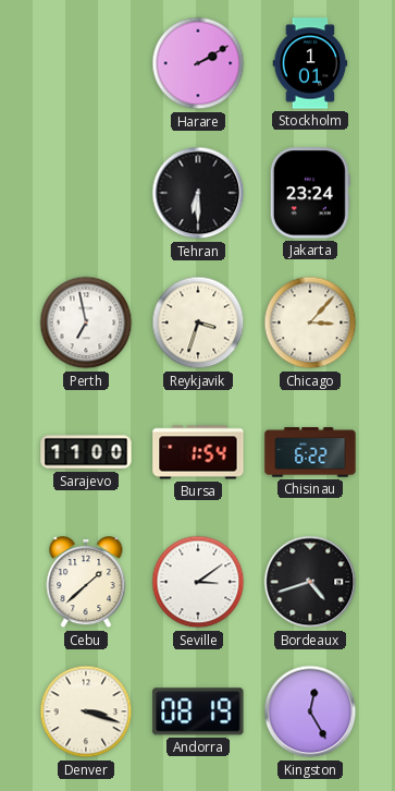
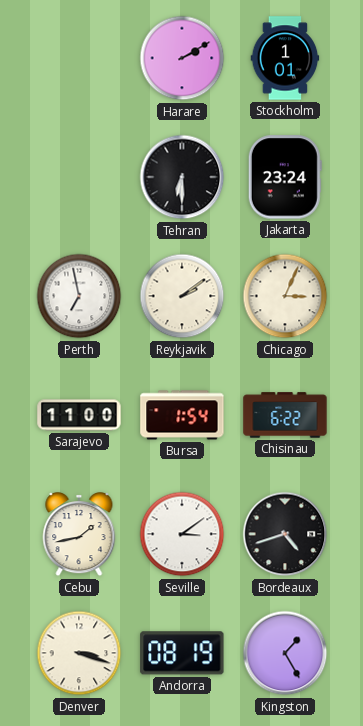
Reykjavik: 3:33 -> 2:09 (182, 296)
Chicago: 3:07 -> 3:04 (285, 296)
Cebu: 1:38 -> 1:43 (79, 535)
Kingston: 12:25 -> 1:25 (285, 653)
